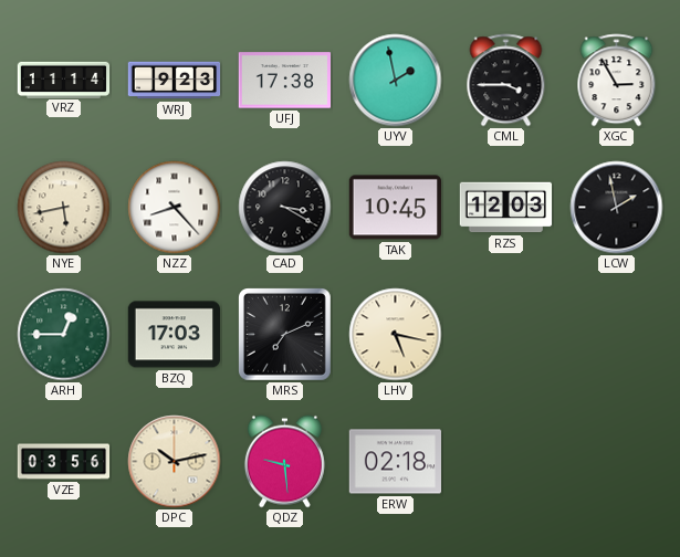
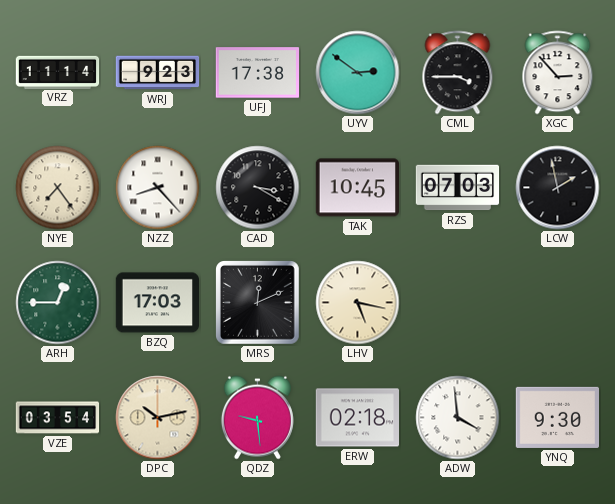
UYV: 1:58 -> 2:51 (358, 73)
XGC: 2:55 -> 2:53 (558, 73)
NYE: 5:43 -> 7:24 (58, 188)
RZS: 12:03 -> 07:03 (458, 188)
MRS: 7:11 -> 12:11 (258, 303)
VZE: 03:56 -> 03:54 (58, 418)
ADW: none -> 3:59 (458, 418)
YNQ: none -> 9:30 (557, 417)
